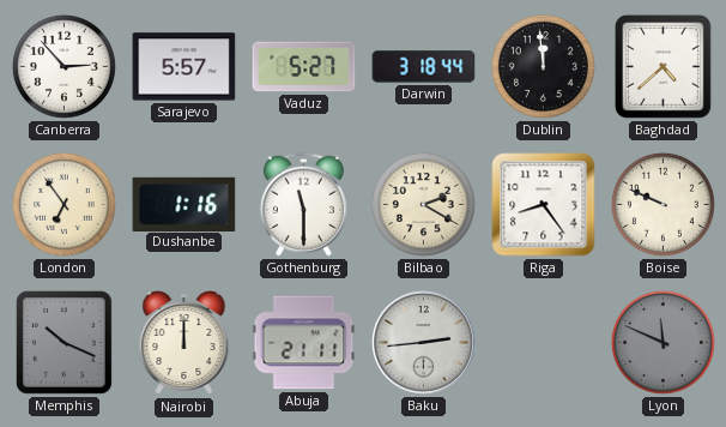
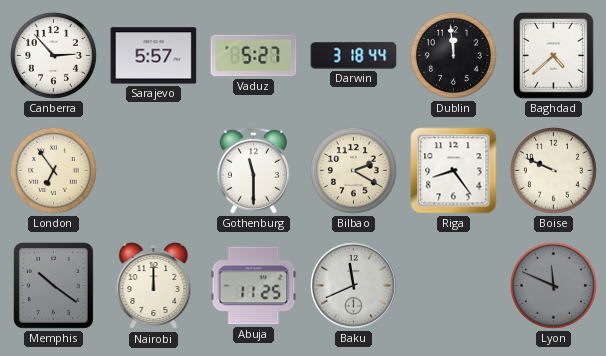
Dushanbe: 1:16 -> none (184, 204)
Memphis: 10:19 -> 10:21 (53, 285)
Abuja: 21:11 -> 11:25 (254, 286)
Baku: 2:44 -> 11:41 (354, 285)
